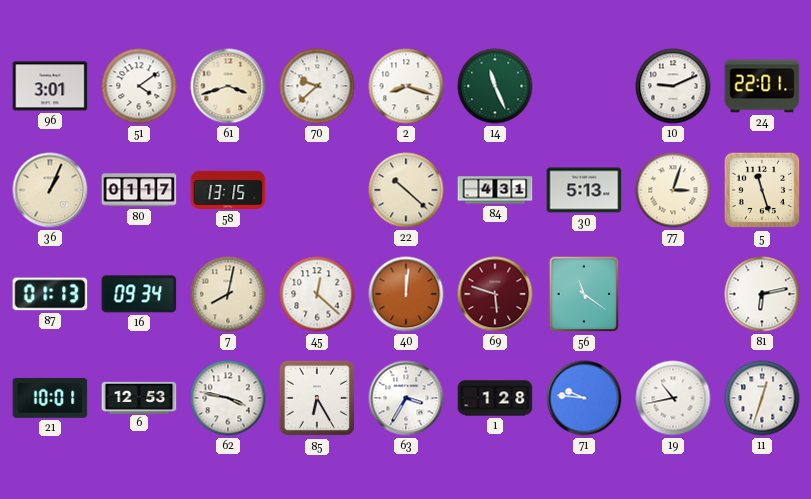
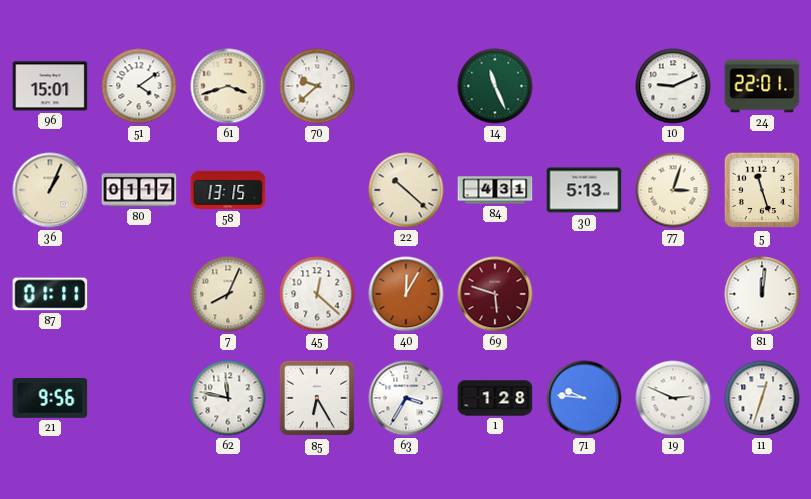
96: 3:01 -> 15:01 (50, 86)
2: 8:18 -> none (406, 86)
87: 01:13 -> 01:11 (50, 294)
16: 09:34 -> none (139, 294)
7: 8:02 -> 8:04 (228, 294)
40: 12:01 -> 12:05 (406, 294)
56: 11:21 -> none (584, 294)
81: 6:13 -> 12:01 (762, 294)
21: 10:01 -> 9:56 (50, 398)
6: 12:53 -> none (139, 397)
62: 3:47 -> 11:47 (228, 398)
19: 10:43 -> 2:49 (673, 398)
